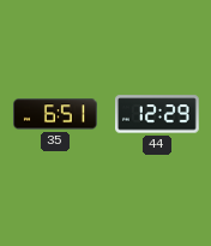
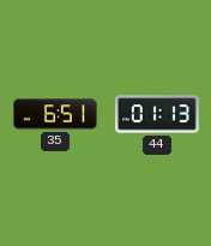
44: 12:29 -> 01:13 (158, 114)
